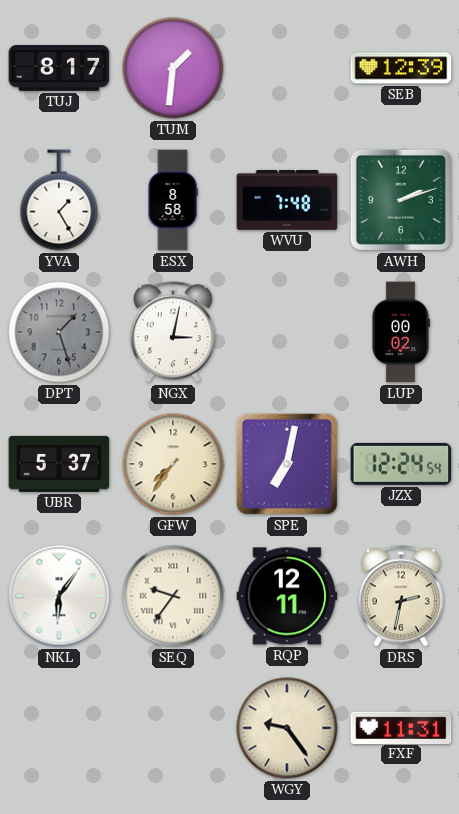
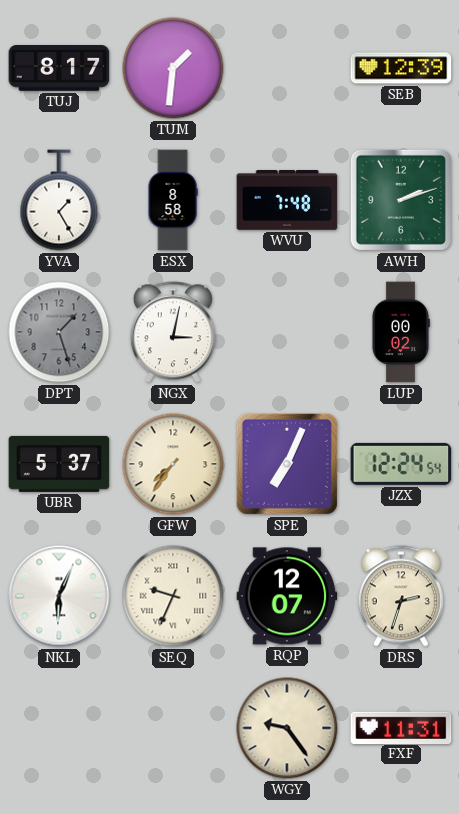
SPE: 7:02 -> 7:04 (287, 464)
NKL: 6:06 -> 6:04 (59, 596)
SEQ: 9:36 -> 9:34 (173, 596)
RQP: 12:11 -> 12:07 (287, 596)
DRS: 2:32 -> 2:33 (401, 596)
